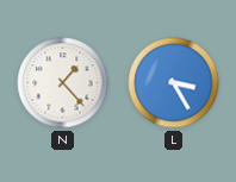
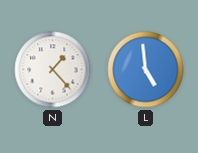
L: 3:25 -> 4:59 (146, 70)
